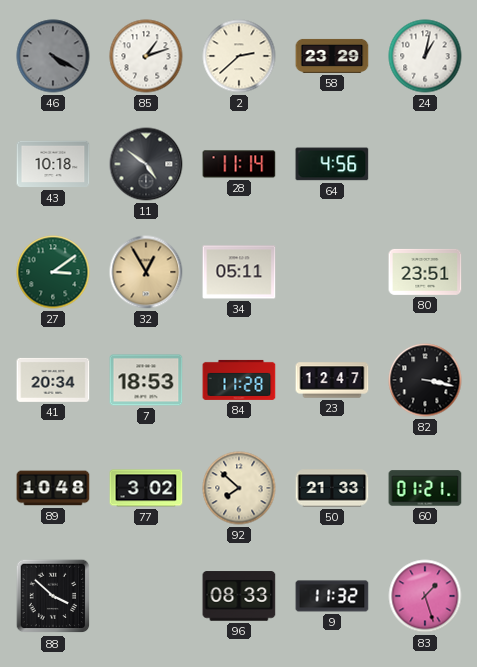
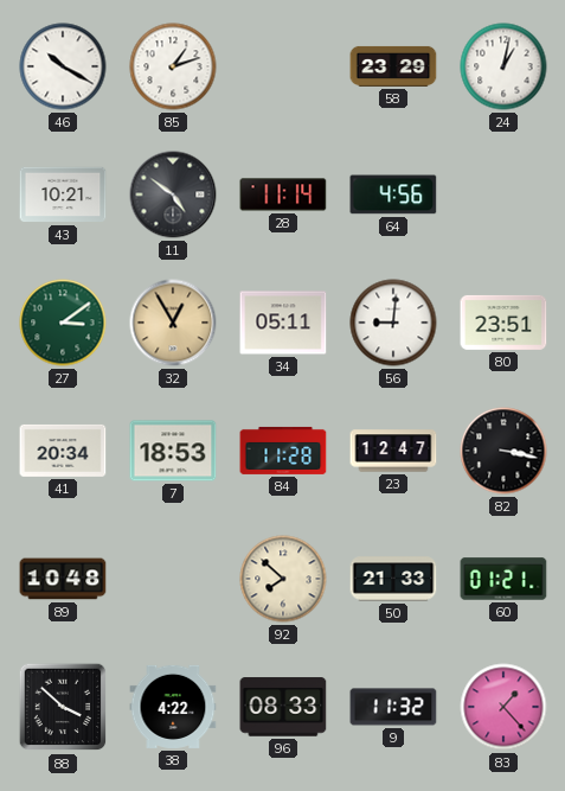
46: 4:20 -> 10:20 (63, 66)
46 dial: grey -> white (63, 66)
2: 2:38 -> none (239, 56)
43: 10:18 -> 10:21 (63, 194)
56: none -> 9:01 (393, 323)
77: 3:02 -> none (146, 488)
38: none -> 4:22 (173, 707)
83: 1:27 -> 1:23 (503, 707)
